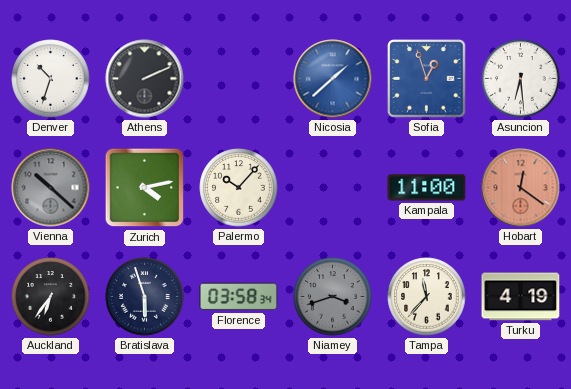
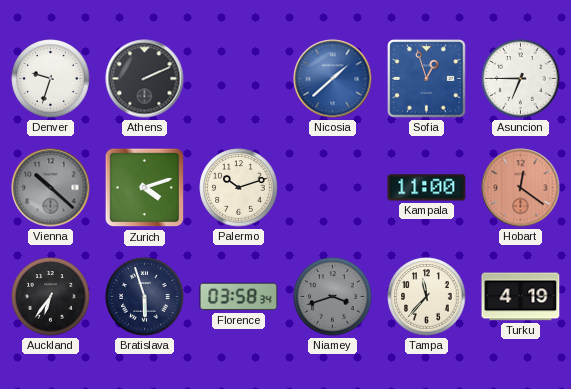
Denver: 10:33 -> 9:33 (51, 79)
Asuncion: 6:29 -> 6:45 (521, 79)
Zurich: 4:13 -> 4:12 (145, 188)
Palermo: 10:07 -> 10:12 (239, 188)
